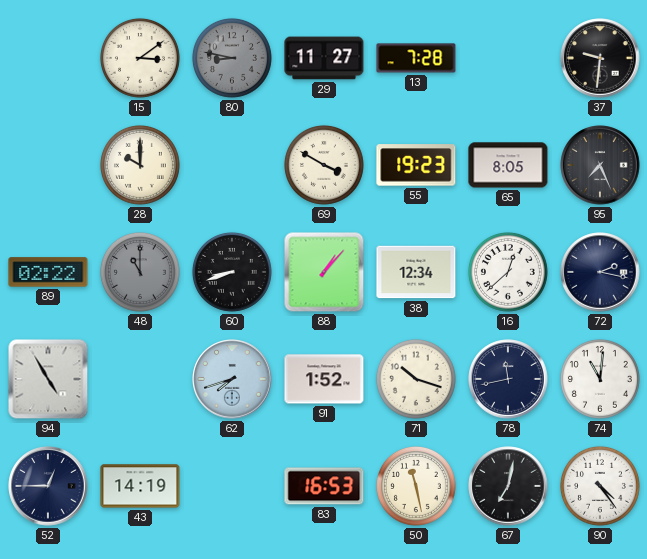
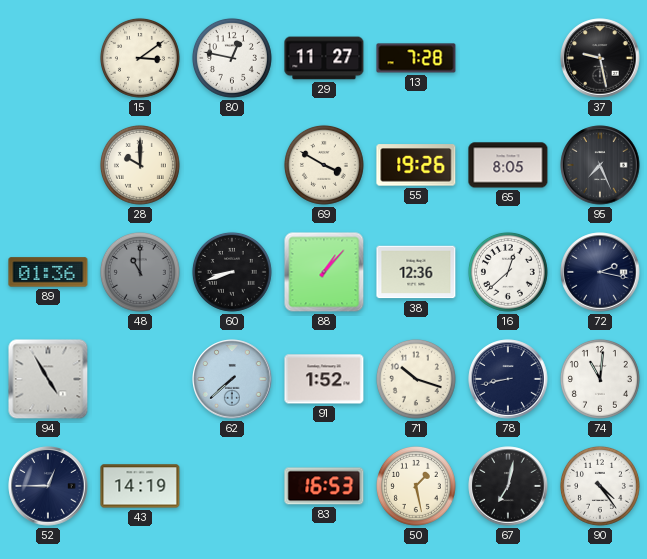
80: 8:47 -> 12:47 (232, 58)
80 dial: grey -> white (232, 58)
37: 9:31 -> 9:28 (600, 58)
55: 19:23 -> 19:26 (416, 165)
89: 02:22 -> 01:36 (48, 272)
38: 12:34 -> 12:36 (416, 272)
62: 7:42 -> 7:38 (232, 379)
78: 11:43 -> 8:43 (508, 379)
50: 11:28 -> 1:28 (416, 486)
